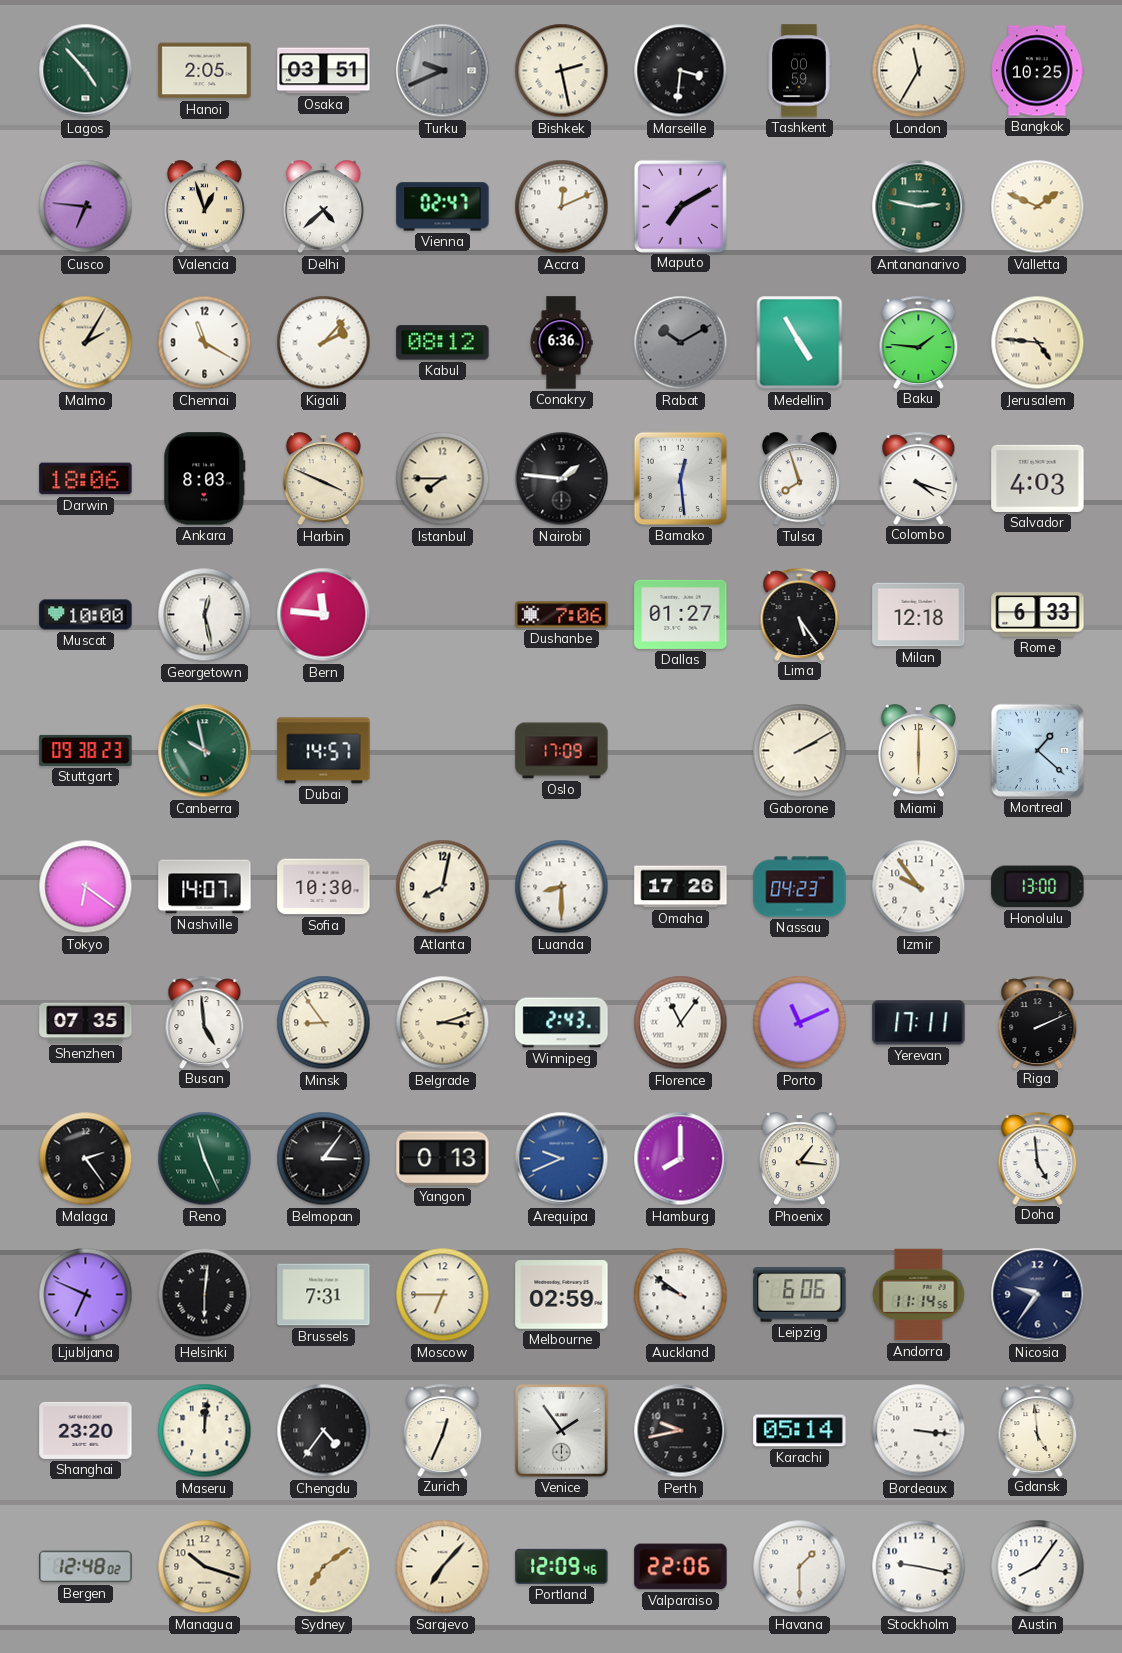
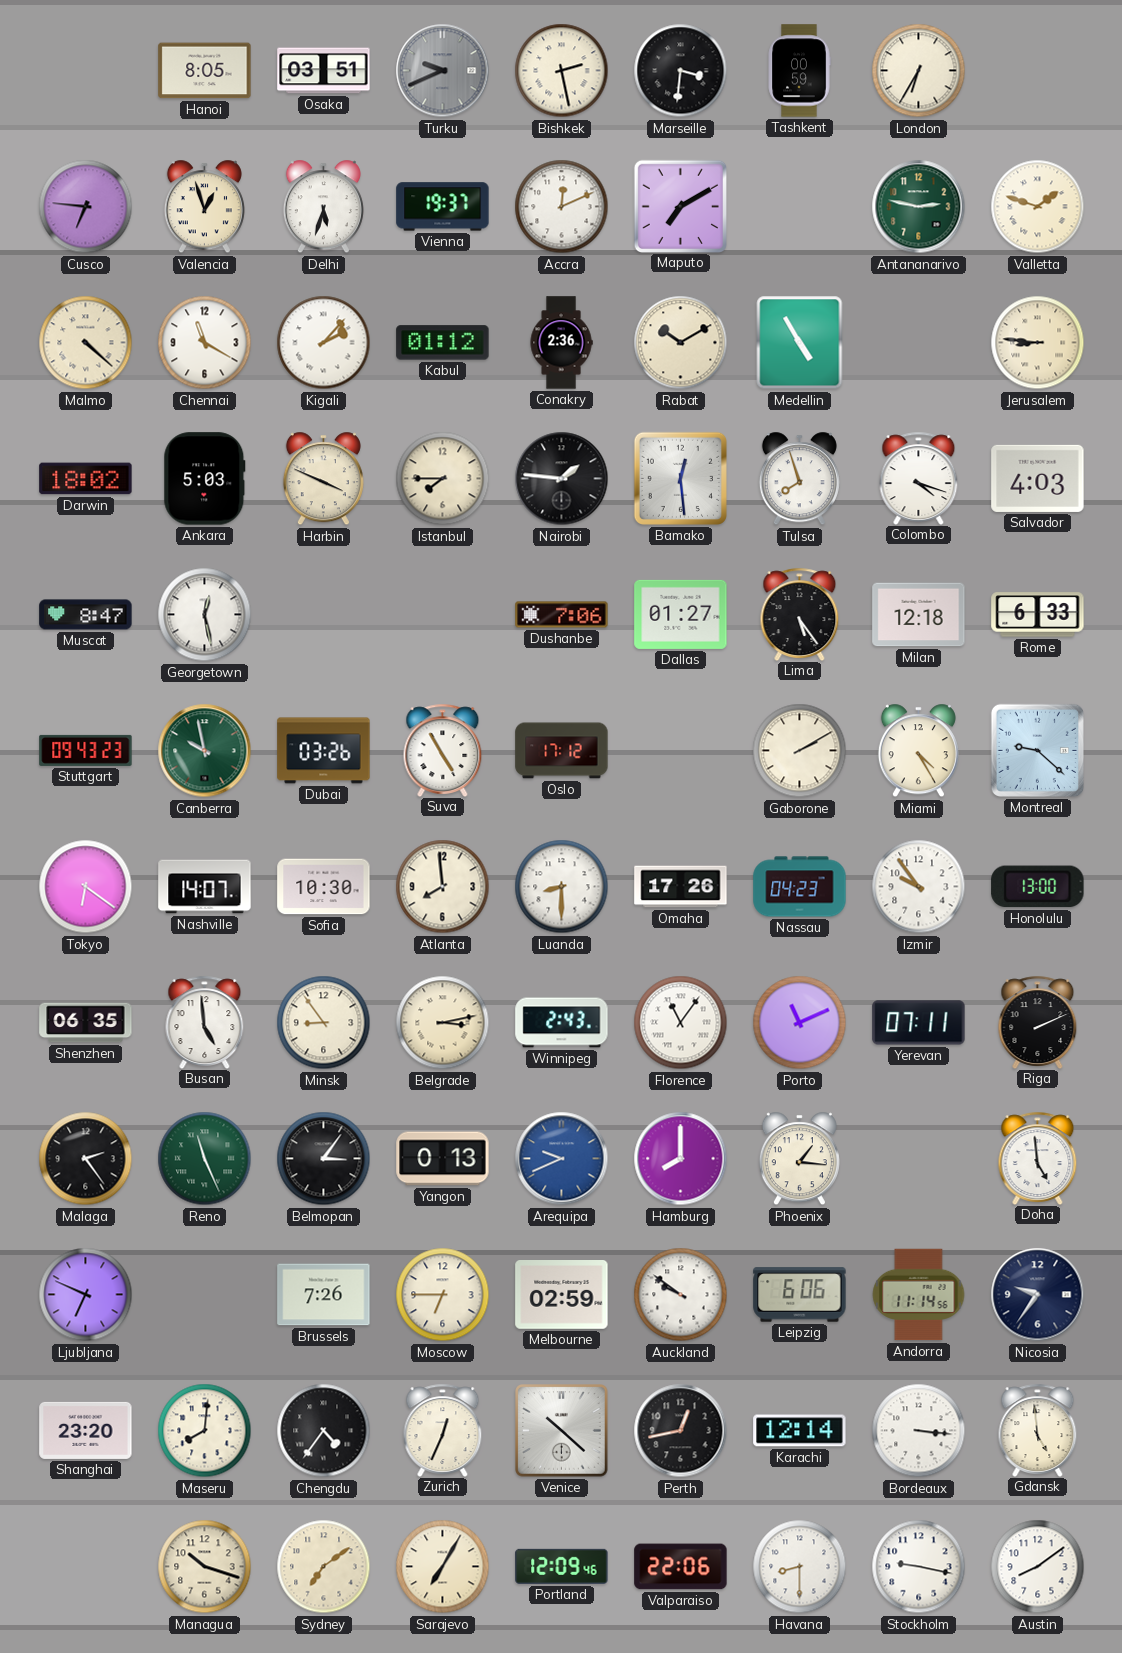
Lagos: 4:53 -> none (86, 71)
Hanoi: 2:05 -> 8:05 (205, 71)
London: 11:35 -> 6:35 (919, 71)
Bangkok: 10:25 -> none (1038, 71)
Delhi: 4:38 -> 5:33 (323, 207)
Vienna: 02:47 -> 19:37 (443, 207)
Valletta: 1:49 -> 1:48 (1038, 207)
Malmo: 2:05 -> 4:22 (86, 343)
Kabul: 08:12 -> 01:12 (443, 343)
Conakry: 6:36 -> 2:36 (561, 343)
Rabat dial: grey -> cream (681, 343)
Baku: 1:46 -> none (919, 342)
Jerusalem: 4:46 -> 8:46 (1038, 343)
Darwin: 18:06 -> 18:02 (86, 479)
Ankara: 8:03 -> 5:03 (205, 479)
Muscat: 10:00 -> 8:47 (86, 615)
Bern: 11:46 -> none (324, 615)
Stuttgart: 09:38 -> 09:43 (86, 750)
Dubai: 14:57 -> 03:26 (324, 751)
Suva: none -> 4:55 (443, 750)
Oslo: 17:09 -> 17:12 (562, 751)
Miami: 6:00 -> 4:25 (918, 751)
Montreal: 1:22 -> 9:22 (1037, 750)
Atlanta: 8:02 -> 7:59 (443, 887)
Shenzhen: 07:35 -> 06:35 (86, 1023)
Belgrade: 3:12 -> 3:13 (443, 1023)
Yerevan: 17:11 -> 07:11 (919, 1023)
Helsinki: 6:01 -> none (205, 1295)
Brussels: 7:31 -> 7:26 (324, 1295)
Maseru: 12:01 -> 8:01 (205, 1431)
Venice: 1:54 -> 10:22 (562, 1431)
Perth: 9:43 -> 12:43 (681, 1431)
Karachi: 05:14 -> 12:14 (800, 1431)
Bergen: 12:48 -> none (86, 1567)
Sarajevo: 7:07 -> 7:05 (443, 1567)
Havana: 1:30 -> 8:30 (800, 1567)
Austin: 8:06 -> 8:09 (1038, 1567)
